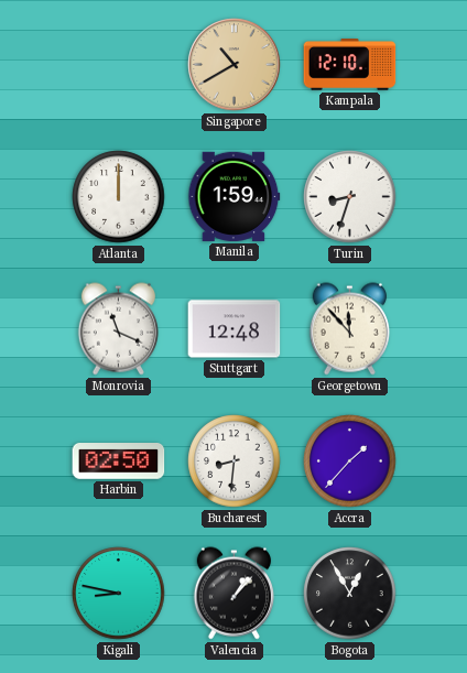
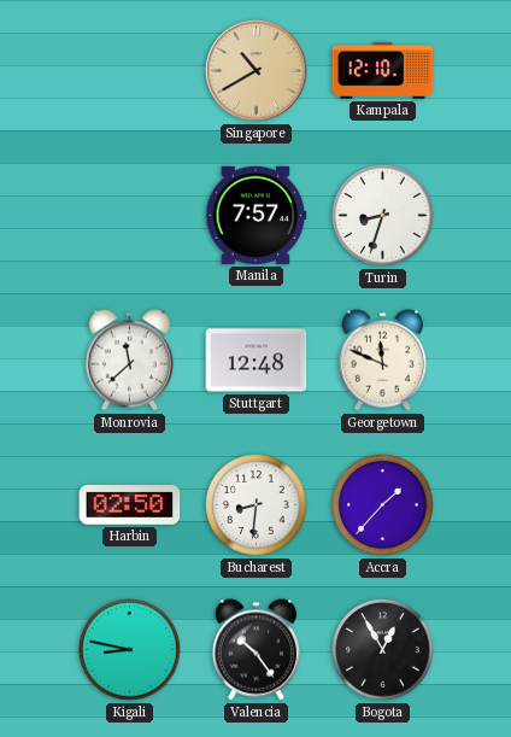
Atlanta: 12:00 -> none (119, 197)
Manila: 1:59 -> 7:57 (257, 215)
Monrovia: 11:19 -> 11:38 (129, 361)
Georgetown: 11:53 -> 11:49 (382, 361)
Valencia: 1:07 -> 10:24 (255, 650)
